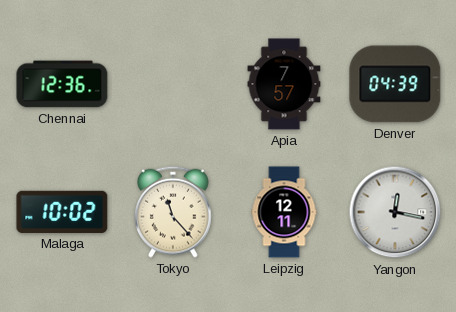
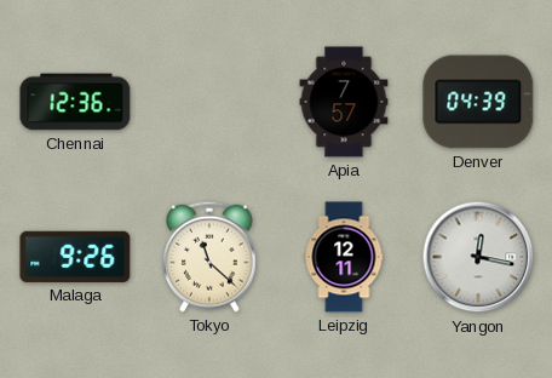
Malaga: 10:02 -> 9:26 (75, 257)
Tokyo: 11:23 -> 11:22 (211, 257)
